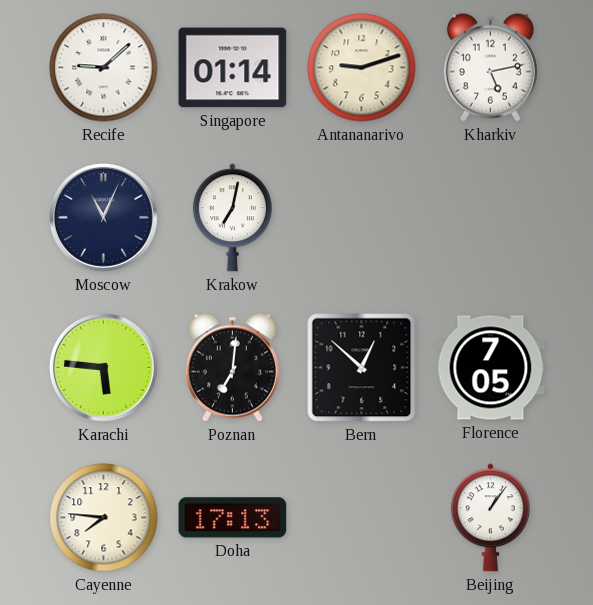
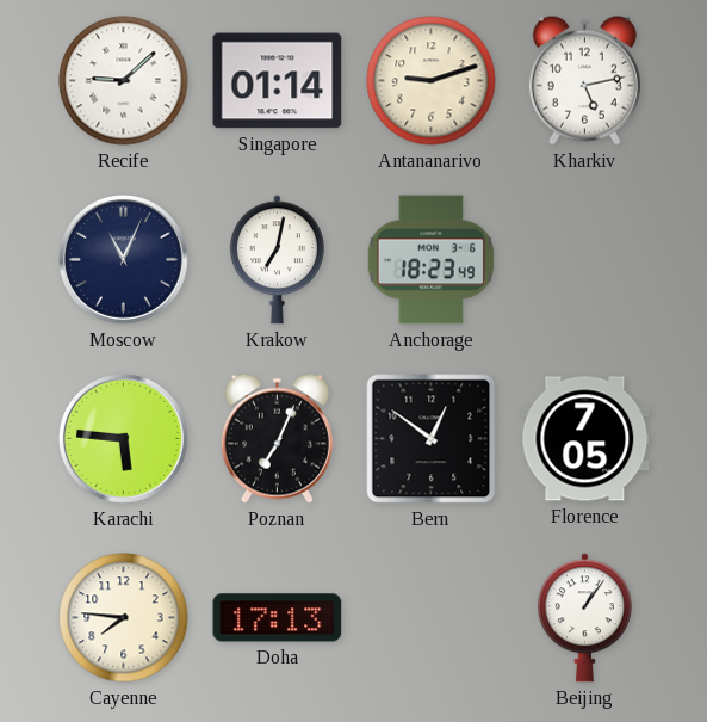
Anchorage: none -> 18:23 (430, 260)
Poznan: 7:01 -> 7:04 (277, 438)
Bern: 12:52 -> 12:51 (432, 439)
